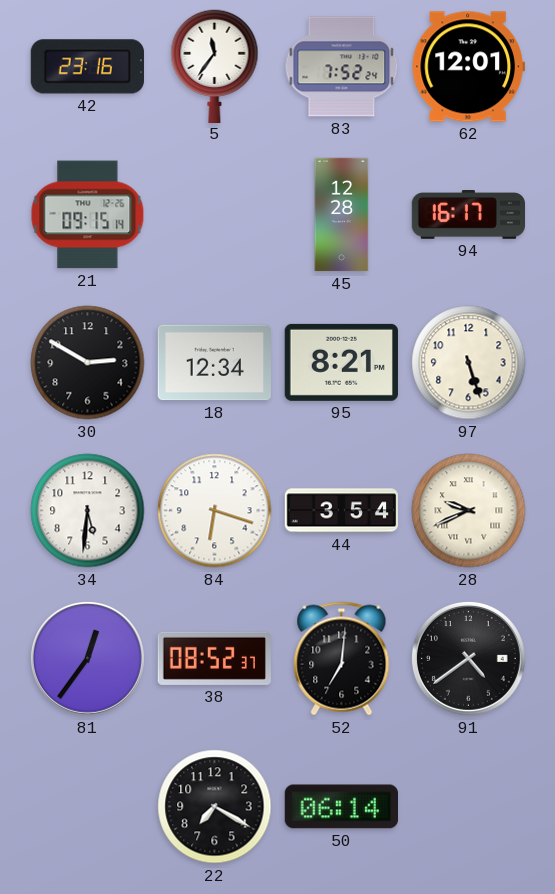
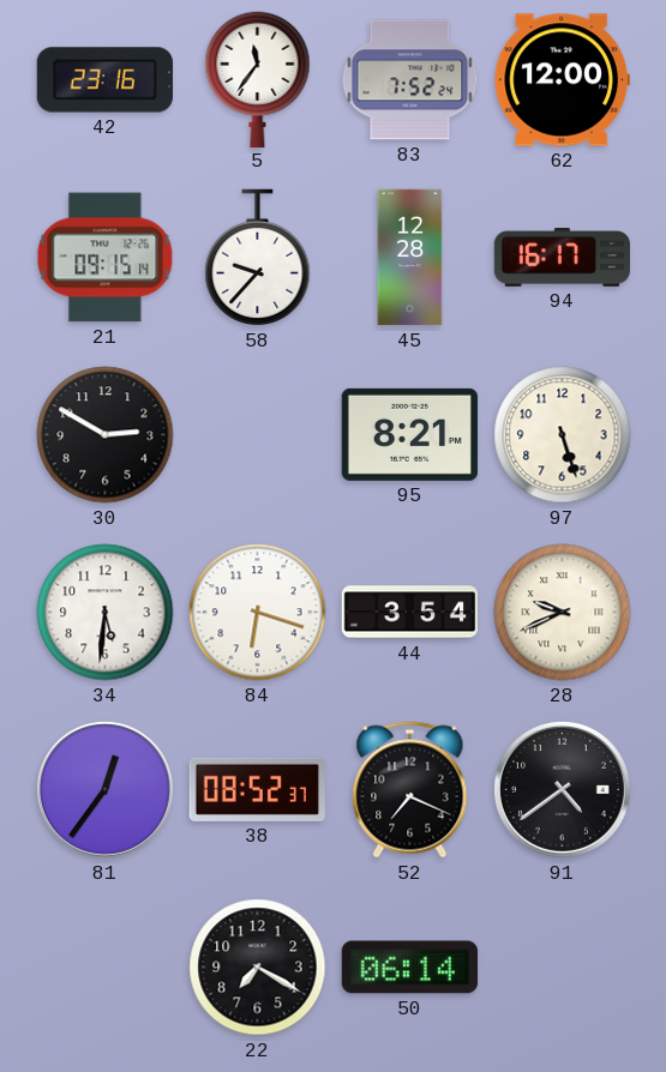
62: 12:01 -> 12:00 (562, 80)
58: none -> 9:37 (258, 258)
18: 12:34 -> none (214, 363)
52: 7:01 -> 7:19 (410, 790)
